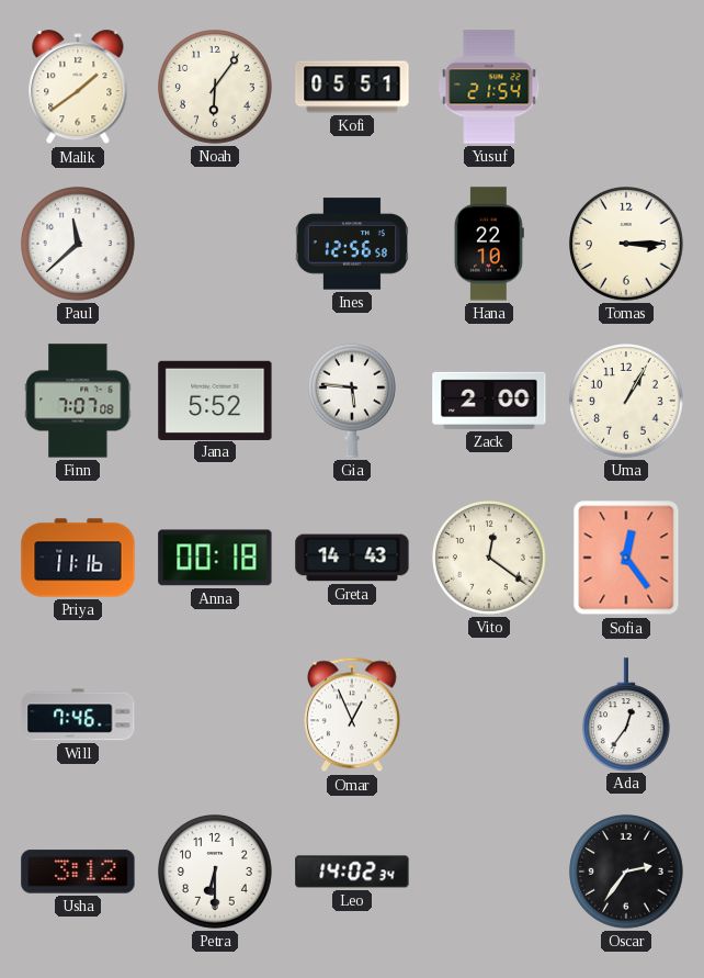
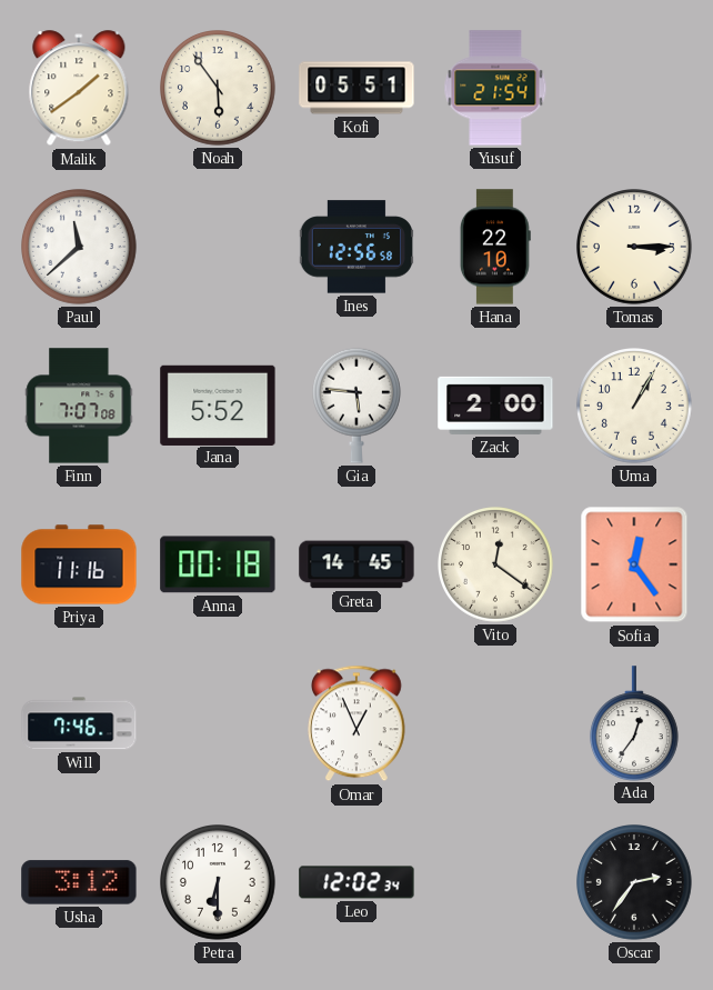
Noah: 6:06 -> 5:54 (219, 89)
Greta: 14:43 -> 14:45 (356, 564)
Leo: 14:02 -> 12:02 (356, 882)
